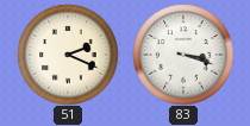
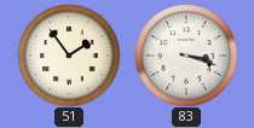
51: 2:19 -> 1:54 (69, 56)
